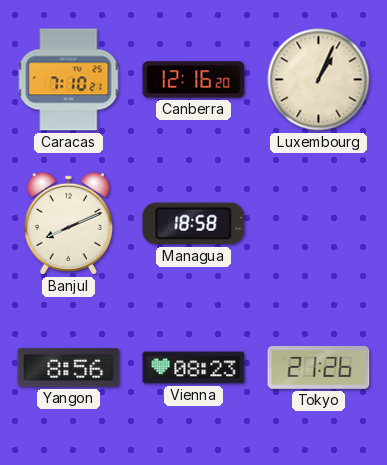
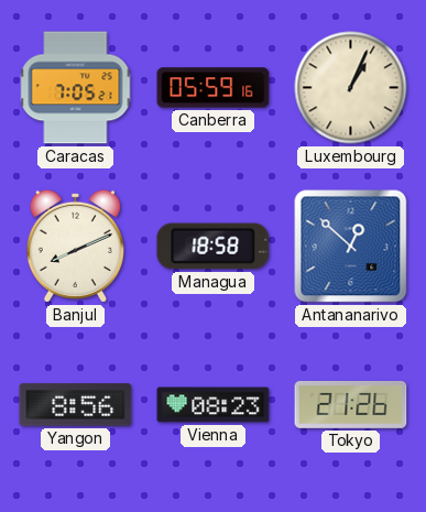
Caracas: 7:10 -> 7:05 (76, 88)
Canberra: 12:16 -> 05:59 (214, 88)
Antananarivo: none -> 12:52 (351, 247)
